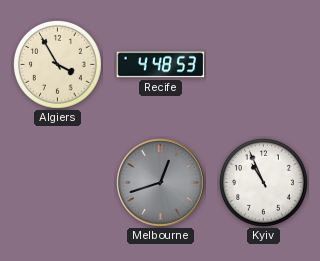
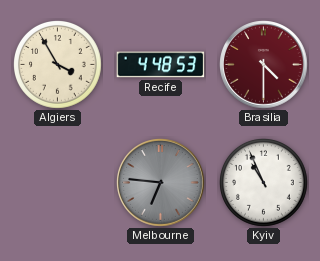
Brasilia: none -> 4:30 (264, 65)
Melbourne: 12:42 -> 6:46 (161, 183)
